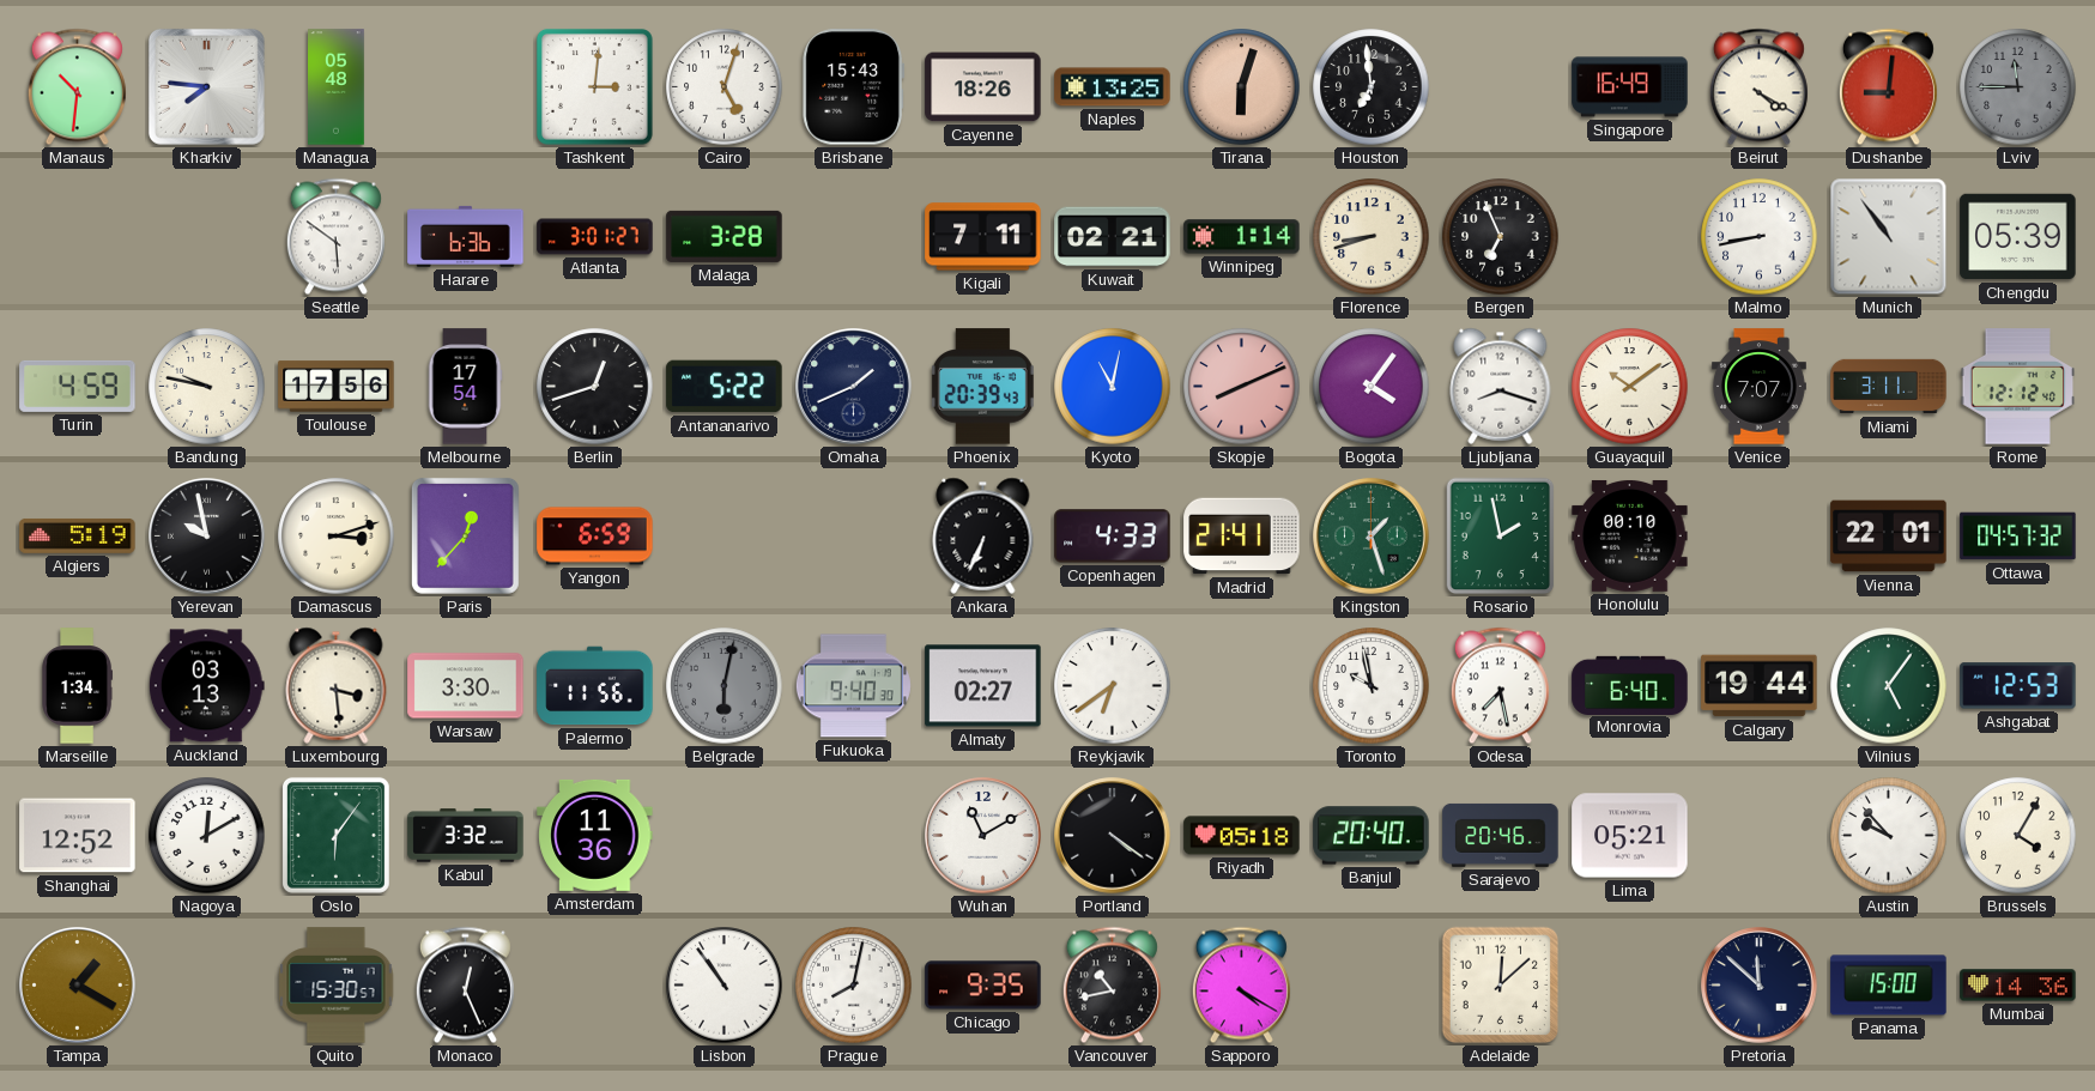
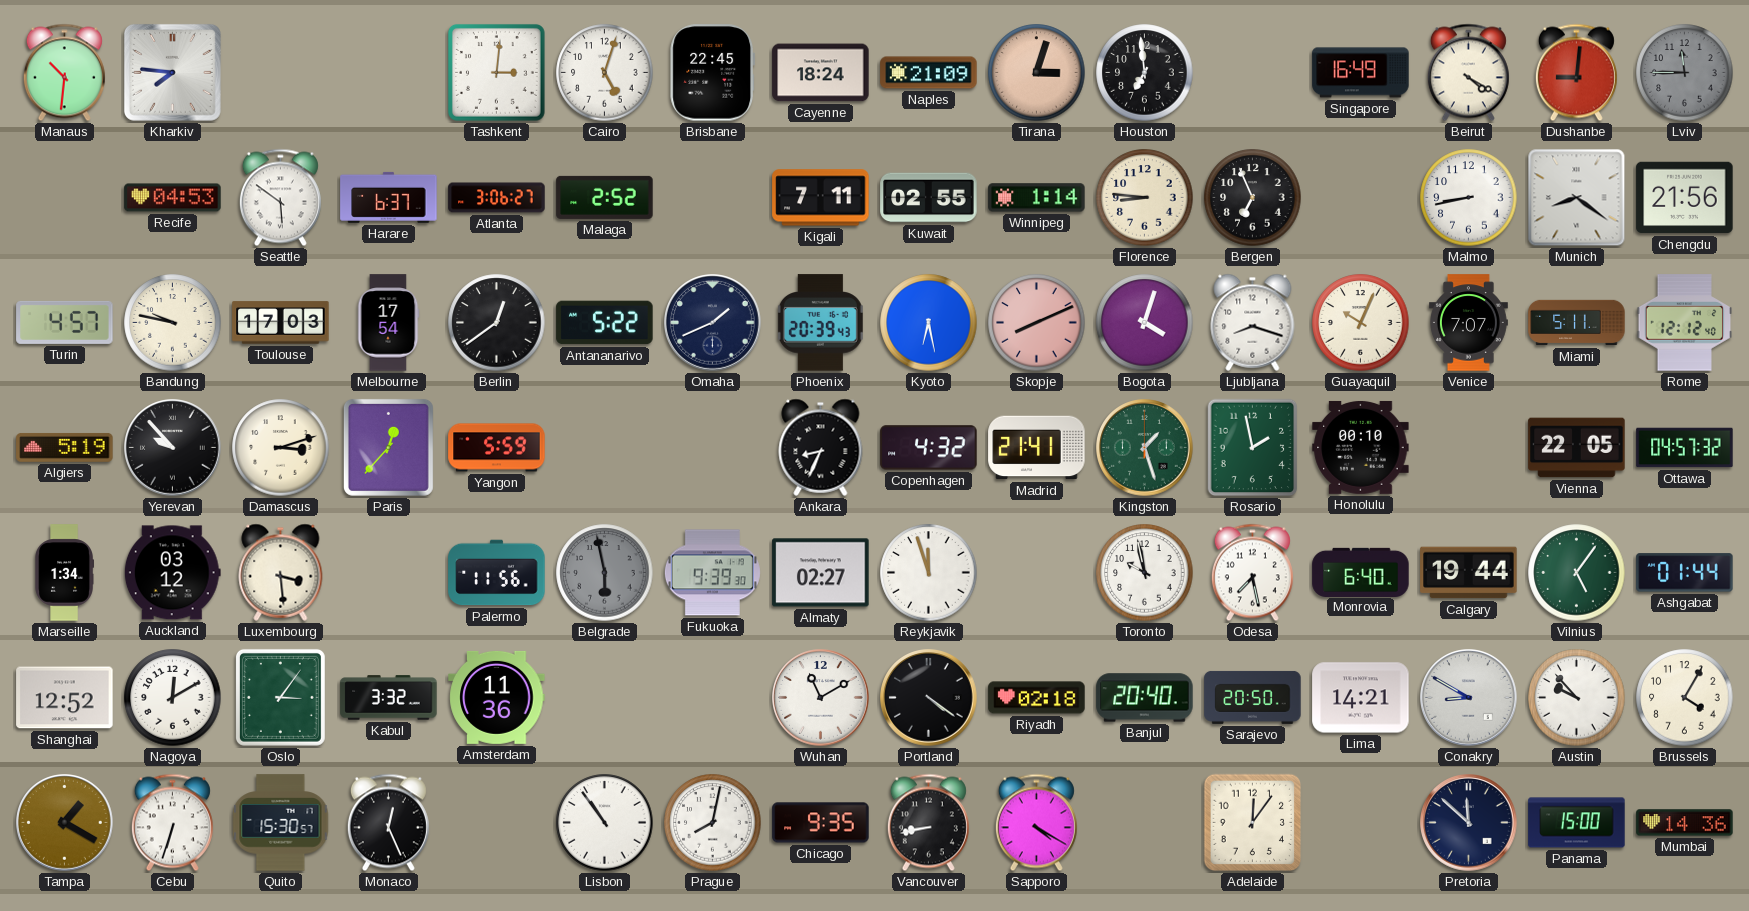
Managua: 05:48 -> none (337, 87)
Brisbane: 15:43 -> 22:45 (713, 73)
Cayenne: 18:26 -> 18:24 (821, 73)
Naples: 13:25 -> 21:09 (929, 73)
Tirana: 6:03 -> 3:03 (1037, 73)
Recife: none -> 04:53 (173, 198)
Harare: 6:36 -> 6:37 (389, 197)
Atlanta: 3:01 -> 3:06 (497, 198)
Malaga: 3:28 -> 2:52 (605, 197)
Kuwait: 02:21 -> 02:55 (929, 198)
Florence: 8:42 -> 8:46 (1145, 198)
Munich: 10:54 -> 8:21 (1577, 198)
Chengdu: 05:39 -> 21:56 (1685, 198)
Turin: 4:59 -> 4:57 (65, 322)
Toulouse: 17:56 -> 17:03 (281, 323)
Berlin: 12:42 -> 12:39 (497, 323)
Kyoto: 11:02 -> 6:28 (929, 323)
Bogota: 4:06 -> 4:03 (1145, 323)
Guayaquil: 10:09 -> 10:04 (1361, 323)
Miami: 3:11 -> 5:11 (1577, 323)
Yerevan: 9:58 -> 9:53 (173, 448)
Yangon: 6:59 -> 5:59 (497, 448)
Ankara: 6:34 -> 8:34 (821, 447)
Copenhagen: 4:33 -> 4:32 (929, 448)
Vienna: 22:01 -> 22:05 (1577, 448)
Auckland: 03:13 -> 03:12 (172, 573)
Warsaw: 3:30 -> none (466, 686)
Belgrade: 6:02 -> 5:58 (605, 573)
Fukuoka: 9:40 -> 9:39 (712, 573)
Reykjavik: 6:39 -> 11:57 (929, 573)
Ashgabat: 12:53 -> 01:44 (1685, 573)
Oslo: 6:06 -> 3:06 (280, 697)
Riyadh: 05:18 -> 02:18 (1037, 698)
Sarajevo: 20:46 -> 20:50 (1253, 697)
Lima: 05:21 -> 14:21 (1361, 698)
Conakry: none -> 8:50 (1469, 698)
Cebu: none -> 6:33 (172, 823)
Vancouver: 10:43 -> 8:43 (928, 823)
Adelaide: 12:08 -> 12:06 (1253, 823)
